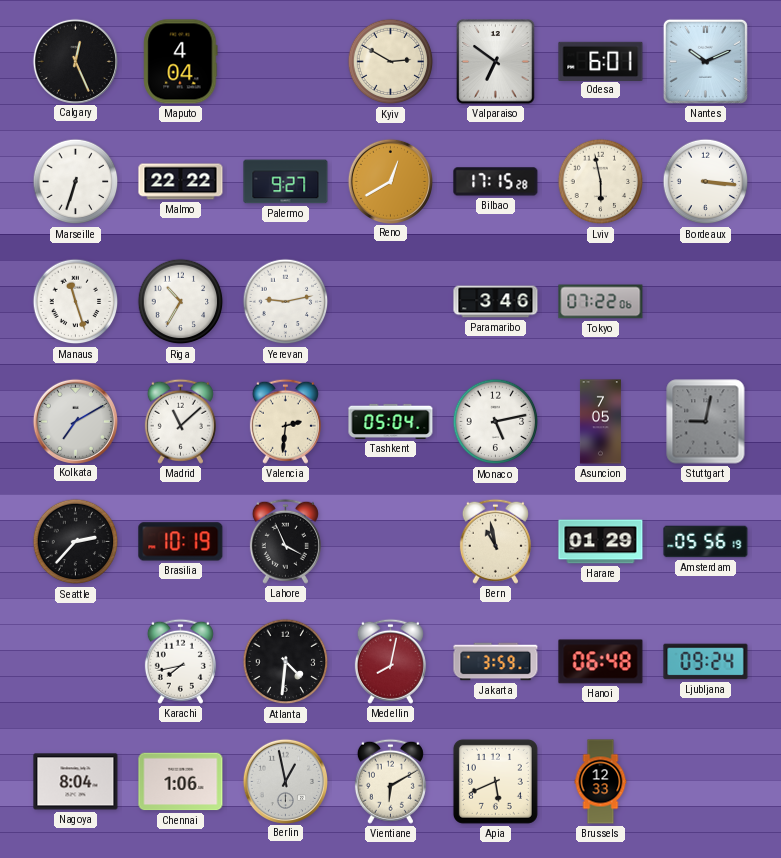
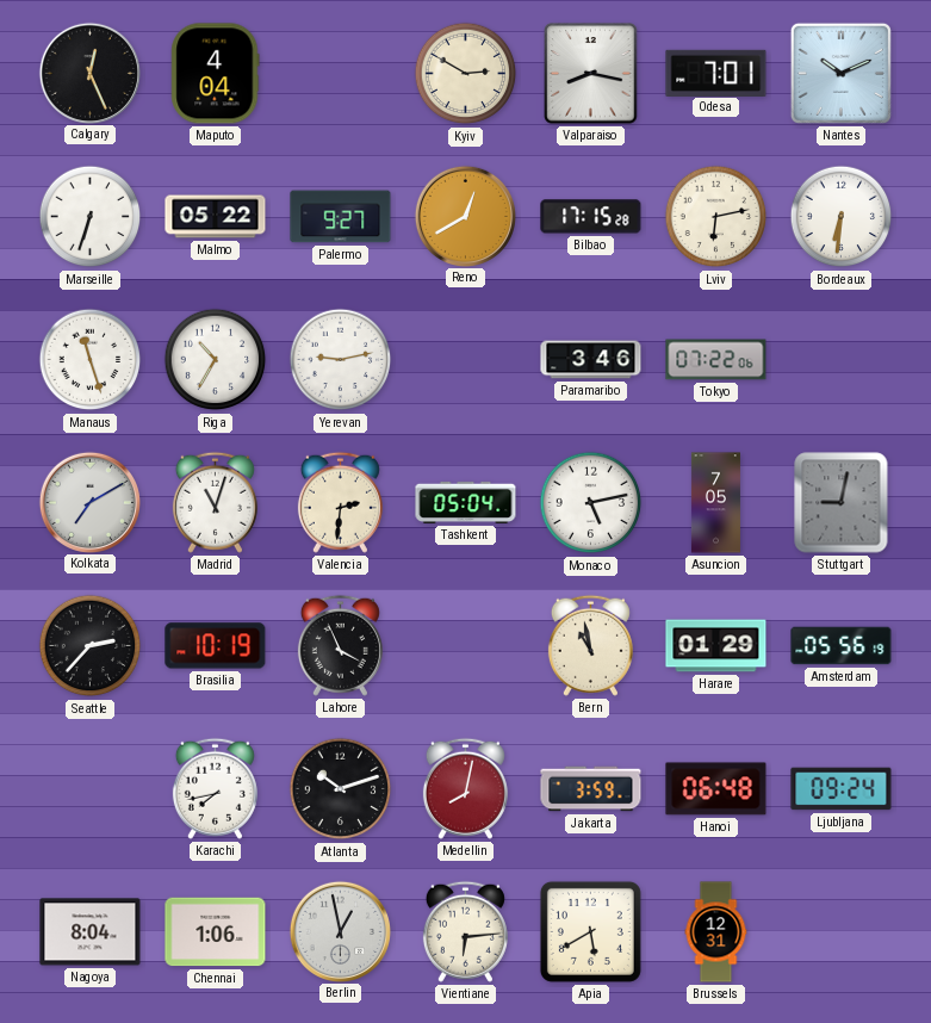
Valparaiso: 6:51 -> 8:17 (591, 74)
Odesa: 6:01 -> 7:01 (716, 73)
Malmo: 22:22 -> 05:22 (216, 217)
Lviv: 5:58 -> 6:13 (716, 217)
Bordeaux: 3:16 -> 6:31 (842, 217)
Madrid: 11:08 -> 11:03 (215, 502)
Atlanta: 4:31 -> 10:12 (341, 789)
Vientiane: 6:10 -> 6:14 (465, 931)
Apia: 5:41 -> 5:40 (590, 931)
Brussels: 12:33 -> 12:31 (716, 932)
